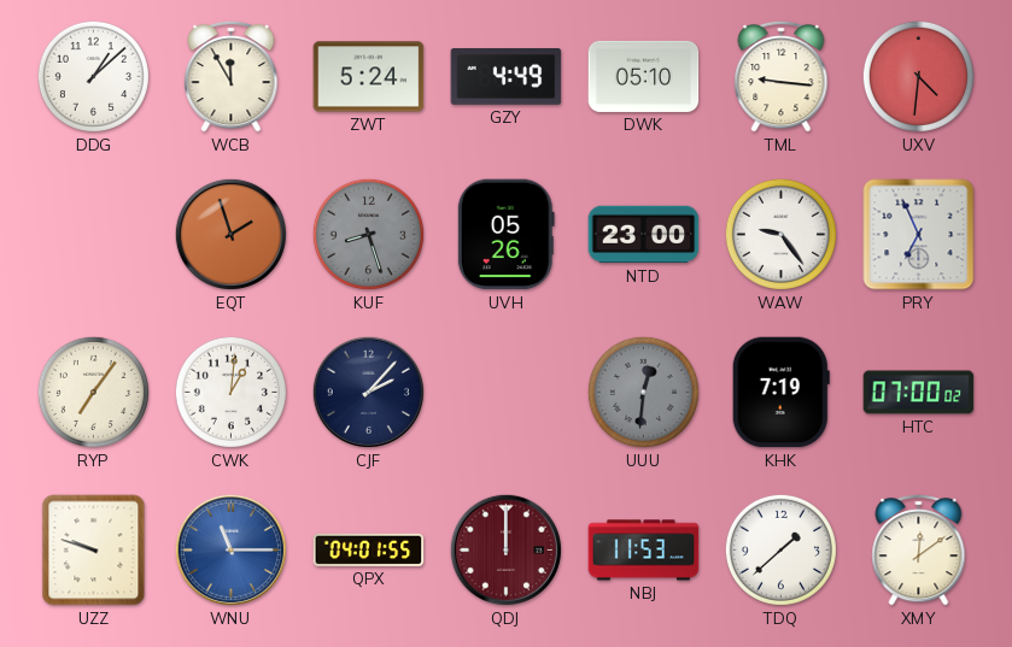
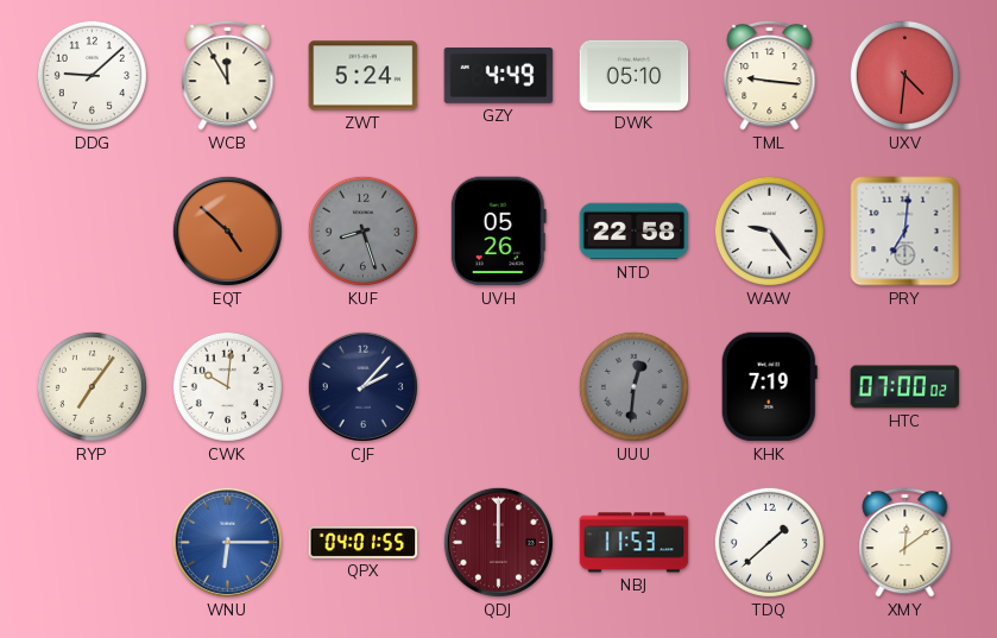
DDG: 1:08 -> 9:08 (92, 75)
EQT: 1:57 -> 4:52 (227, 230)
NTD: 23:00 -> 22:58 (635, 232)
PRY: 6:56 -> 7:01 (905, 232)
CWK: 1:01 -> 10:01 (227, 386)
UZZ: 9:48 -> none (94, 551)
WNU: 11:15 -> 6:15 (227, 542)
